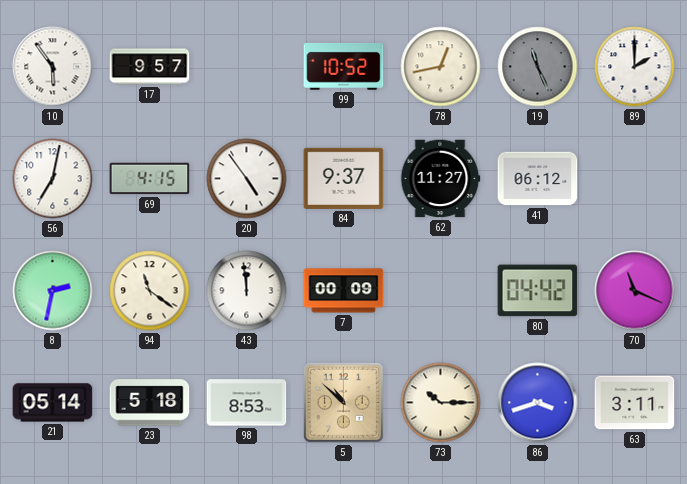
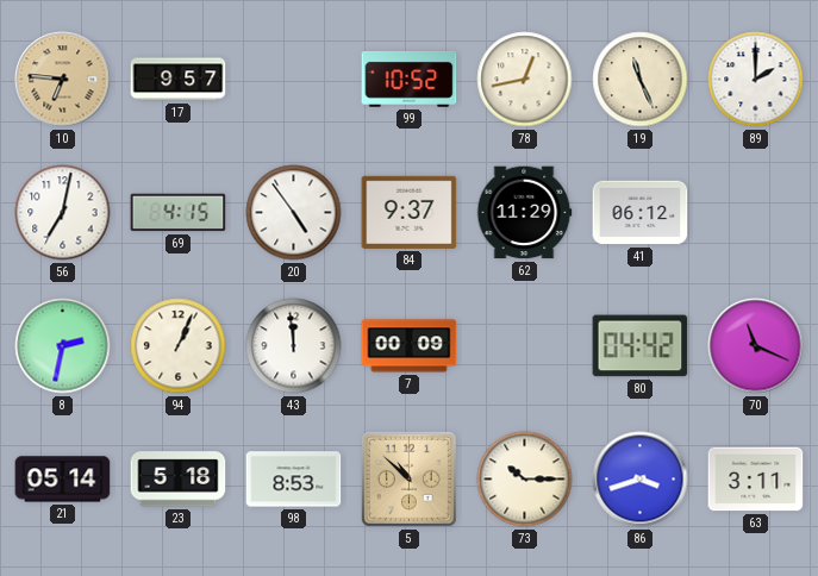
10: 5:54 -> 6:46 (63, 80)
10 dial: white -> champagne (63, 80)
19 dial: grey -> cream (641, 80)
62: 11:27 -> 11:29 (524, 213)
94: 11:21 -> 1:04 (179, 346)
